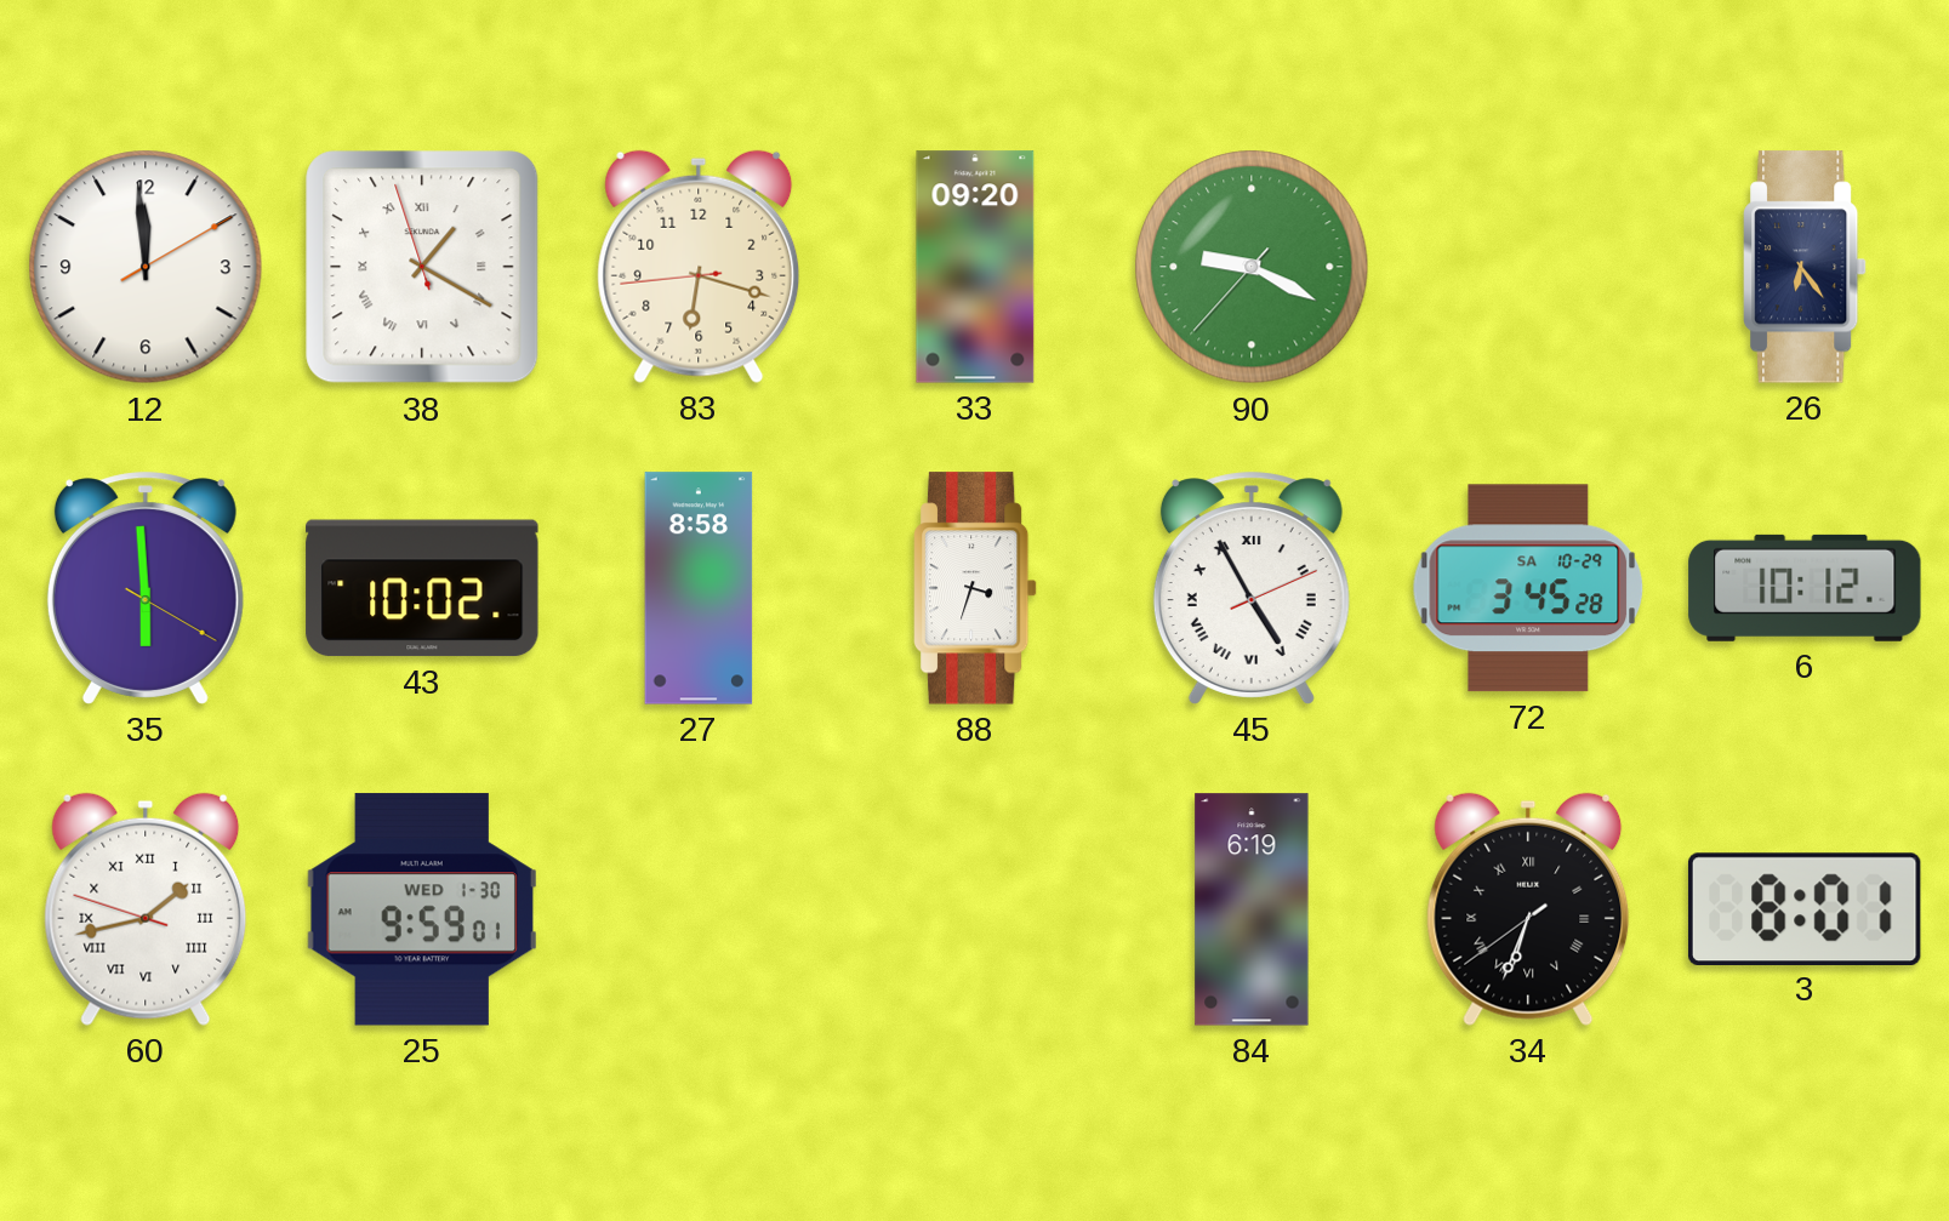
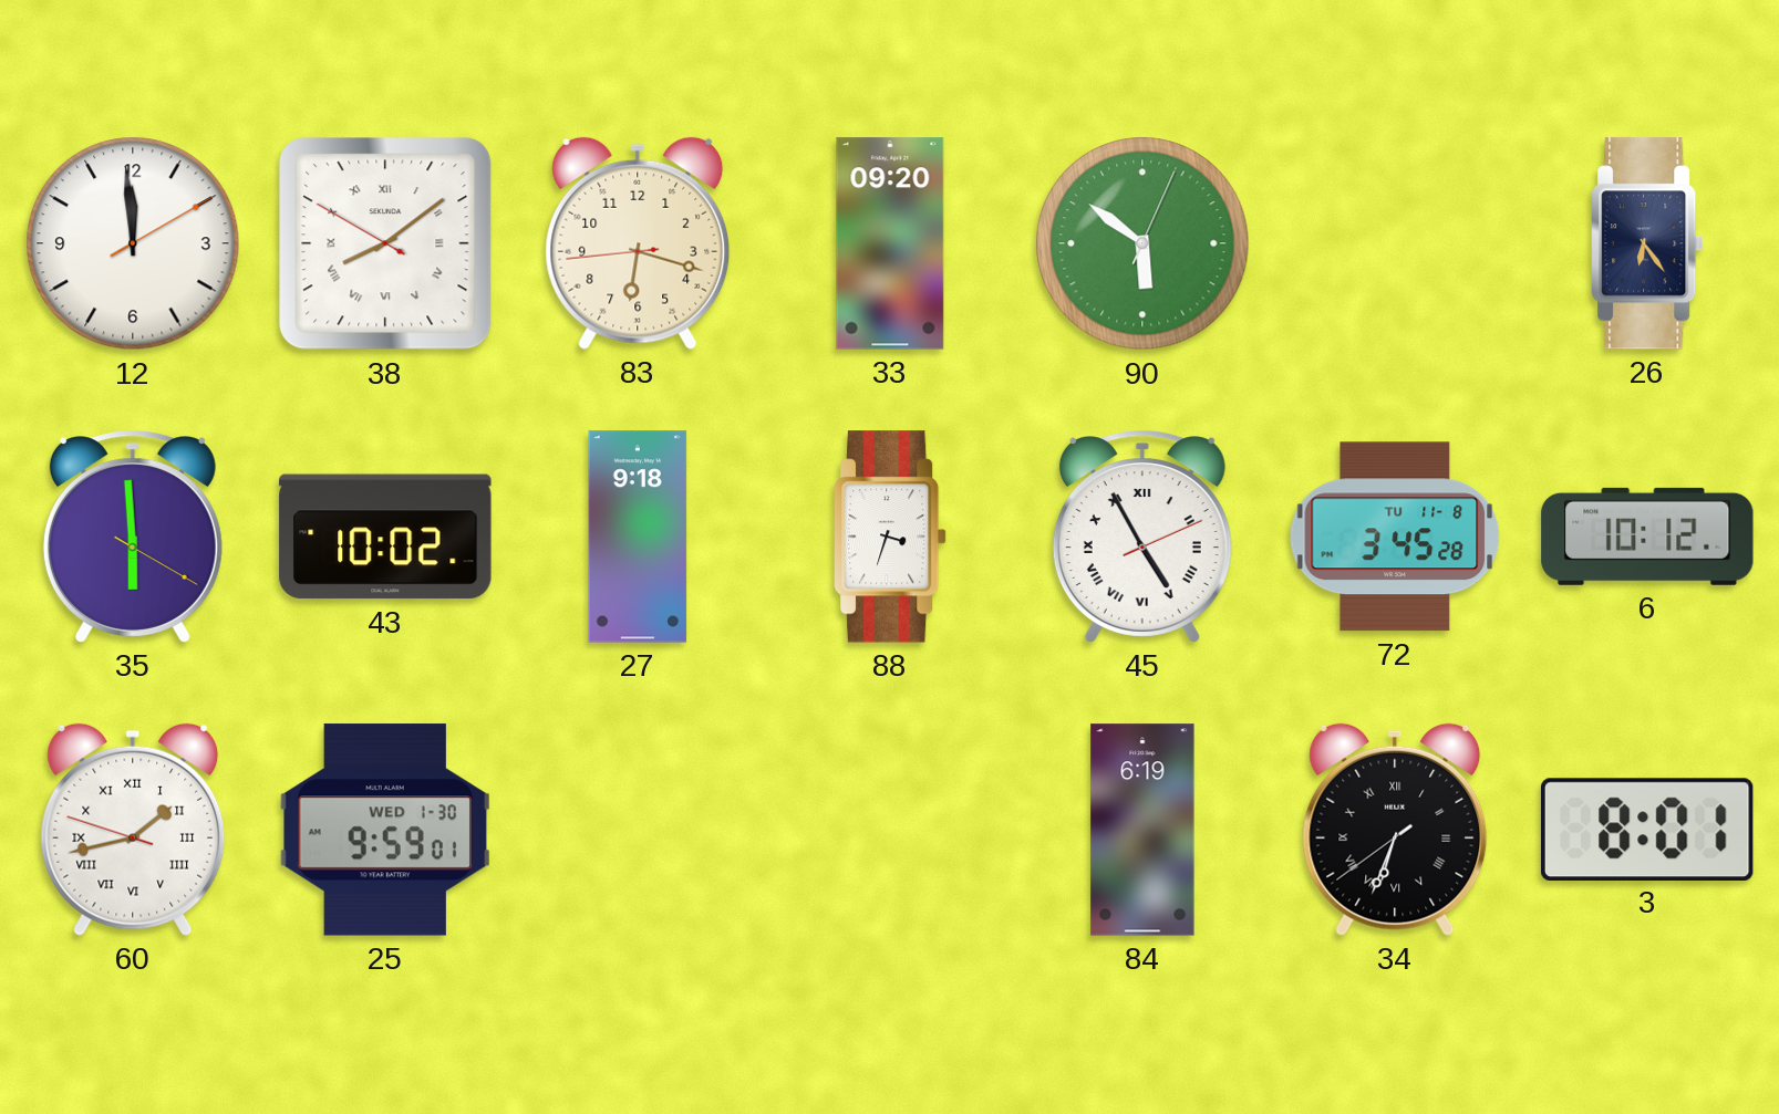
38: 1:19 -> 8:08 (385, 243)
90: 9:19 -> 5:51 (1142, 243)
27: 8:58 -> 9:18 (638, 537)
72 date: SA 10-29 -> TU 11-8 (1395, 537)
